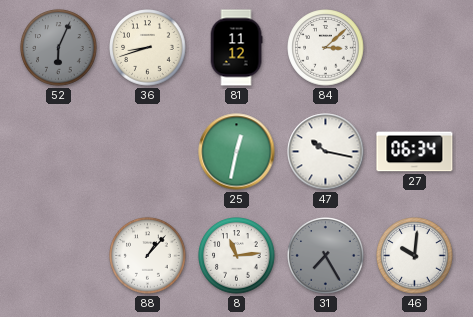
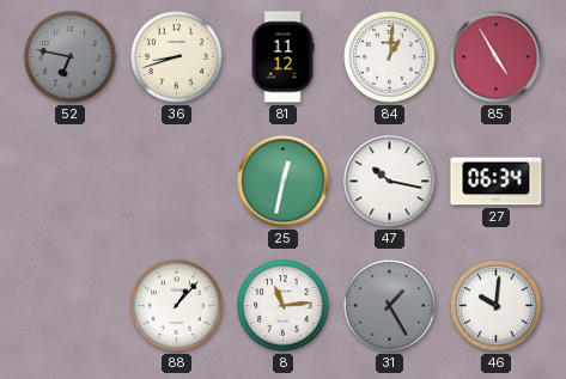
52: 6:04 -> 6:47 (71, 57)
84: 3:08 -> 1:01 (390, 57)
85: none -> 4:55 (497, 57)
31: 7:25 -> 1:25 (390, 306)
